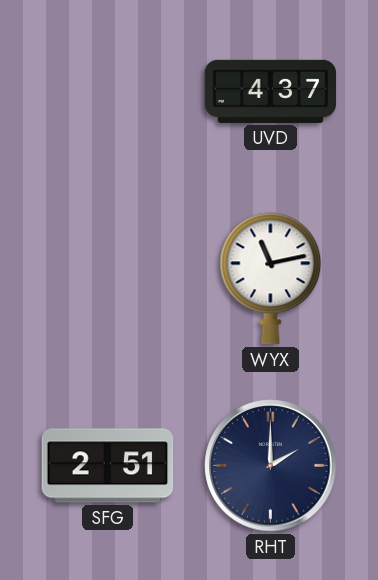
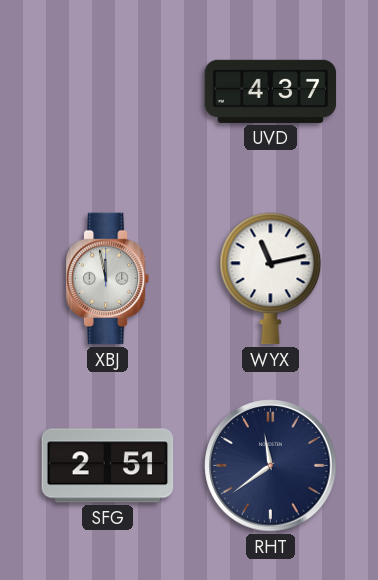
XBJ: none -> 11:58 (108, 279)
RHT: 2:00 -> 11:39 (271, 466)
